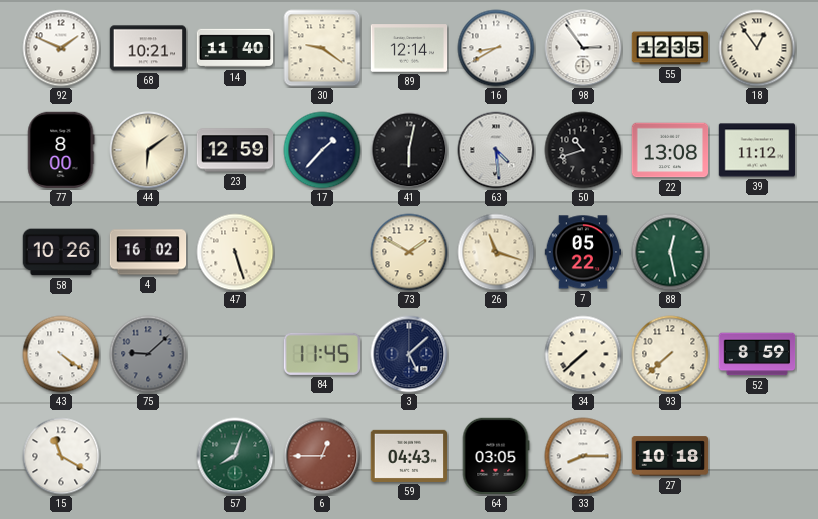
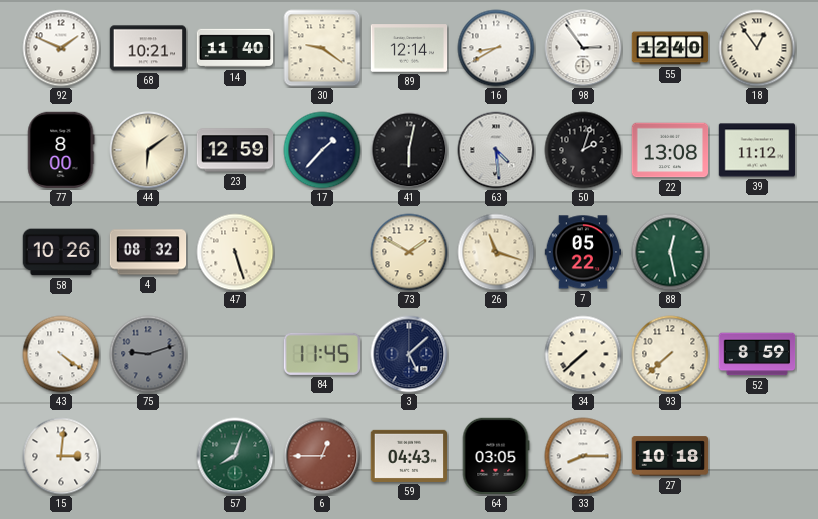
55: 12:35 -> 12:40 (670, 48)
50: 10:42 -> 2:03 (583, 150)
4: 16:02 -> 08:32 (148, 252)
75: 9:08 -> 9:12 (148, 354)
15: 11:20 -> 3:01 (61, 456)
